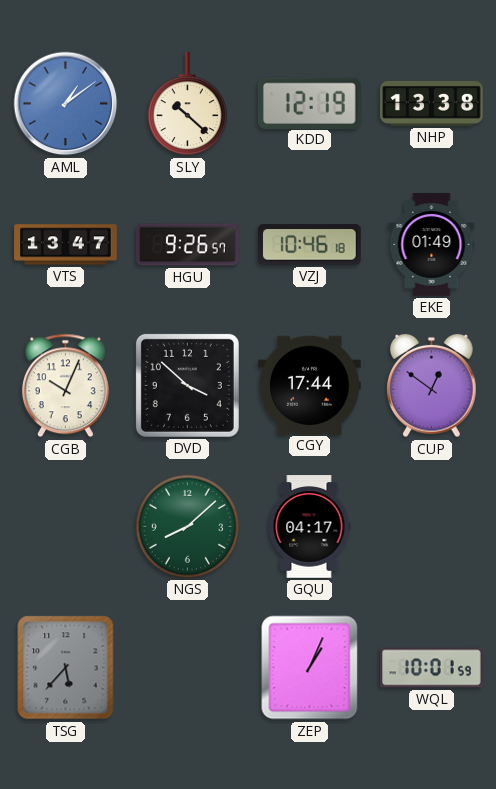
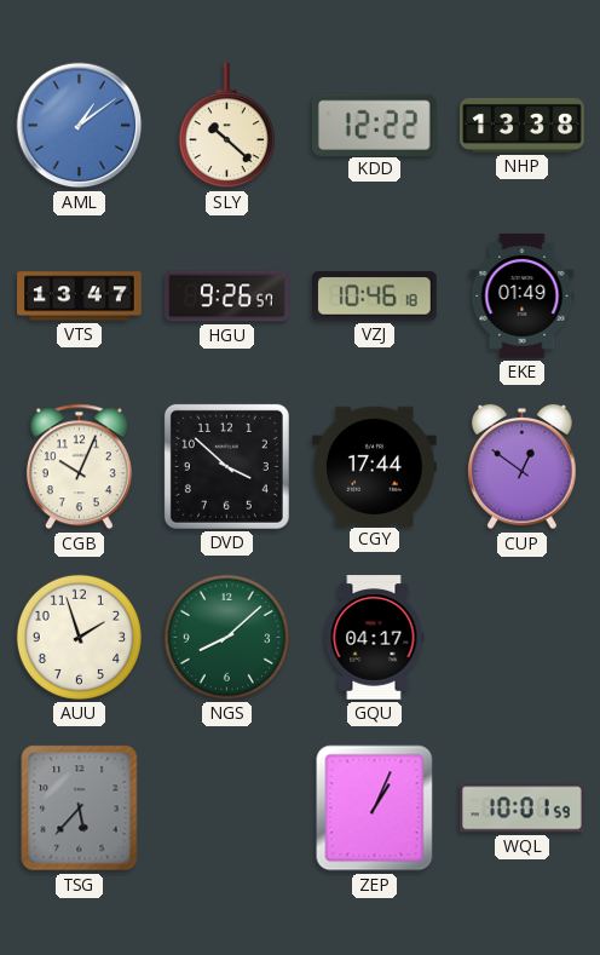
KDD: 12:19 -> 12:22 (374, 125)
AUU: none -> 1:57 (79, 637)
